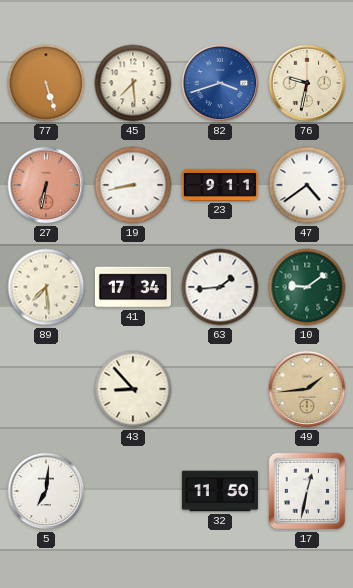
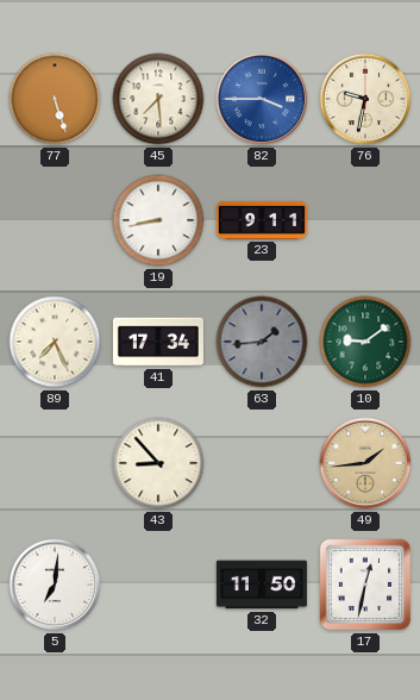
82: 3:42 -> 3:45 (262, 99)
27: 6:32 -> none (46, 185)
47: 4:39 -> none (307, 185)
89: 7:29 -> 7:26 (55, 342)
63 dial: white -> grey (262, 342)
